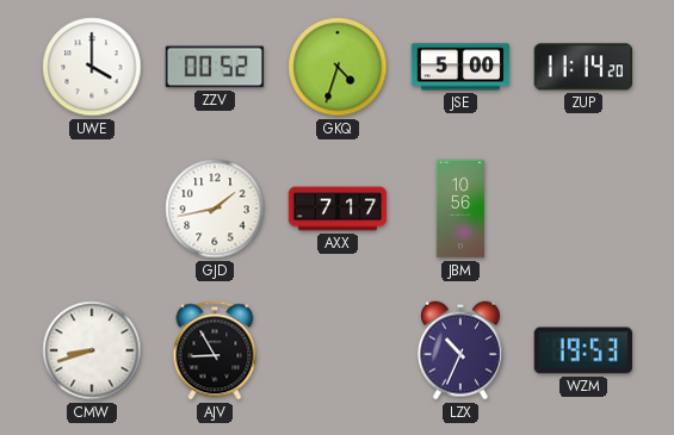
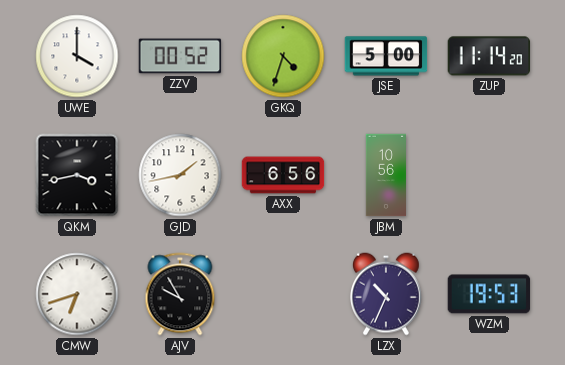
QKM: none -> 3:43 (77, 175)
AXX: 7:17 -> 6:56 (283, 175)
CMW: 8:42 -> 6:42 (77, 294)
AJV: 8:55 -> 9:55 (180, 294)
